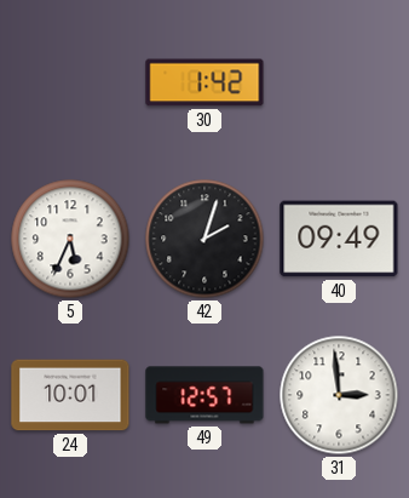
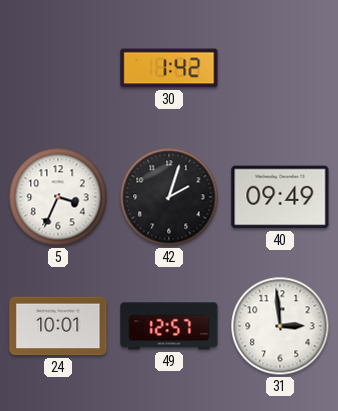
5: 5:34 -> 3:34 (58, 197)
